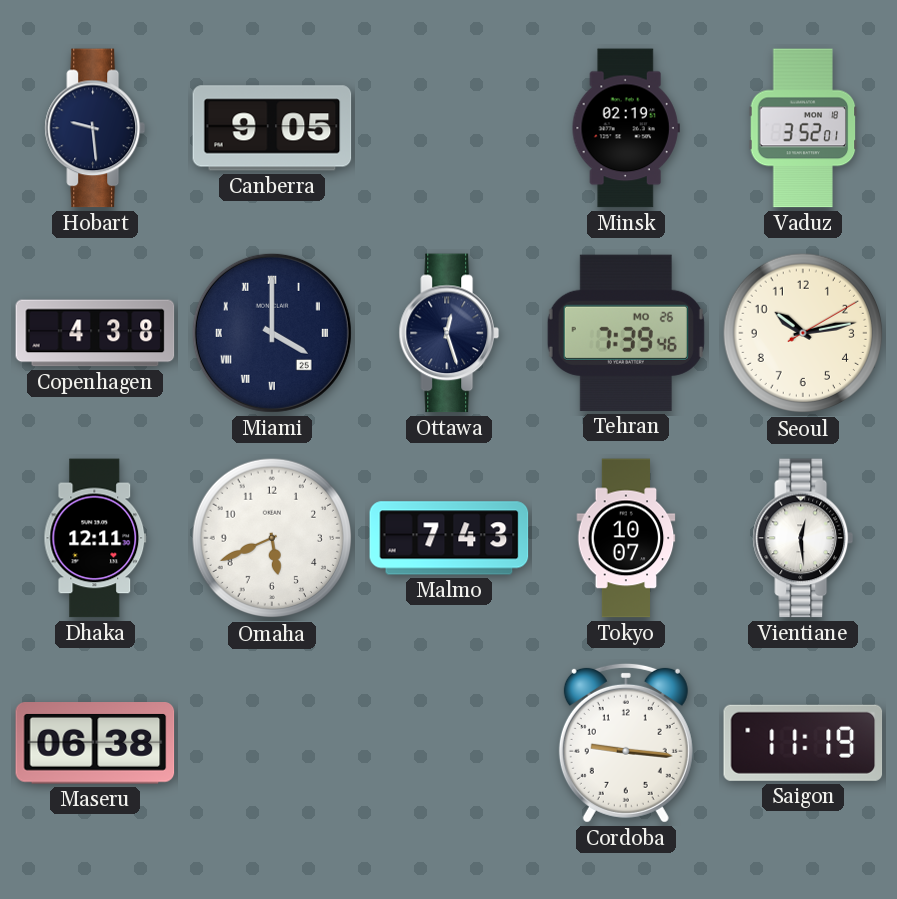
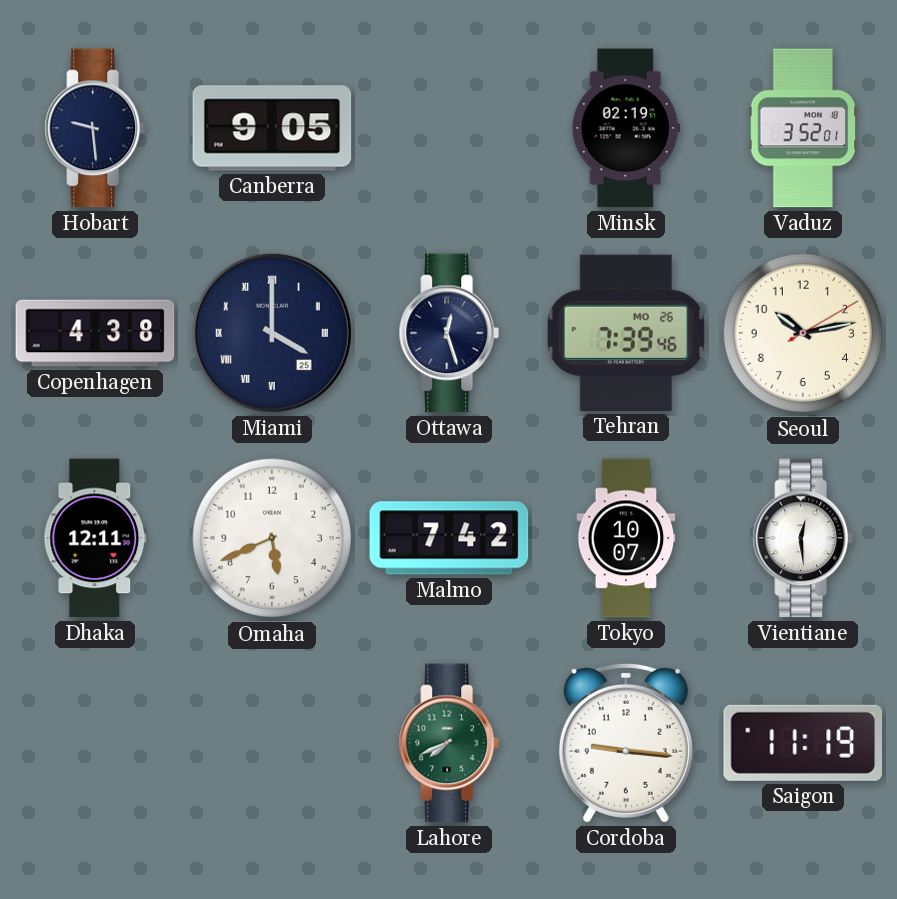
Malmo: 7:43 -> 7:42 (449, 538)
Maseru: 06:38 -> none (95, 744)
Lahore: none -> 7:41 (449, 743)
